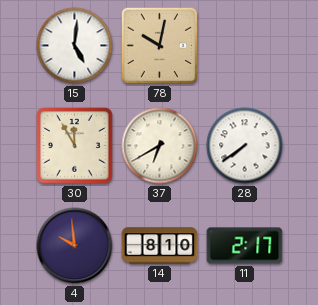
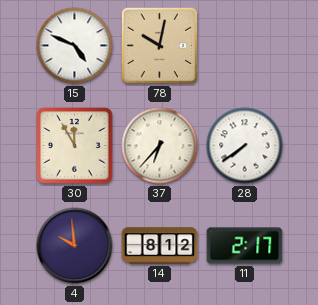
15: 5:01 -> 4:49 (75, 46)
37: 6:40 -> 6:37 (160, 146)
14: 8:10 -> 8:12 (160, 246)
